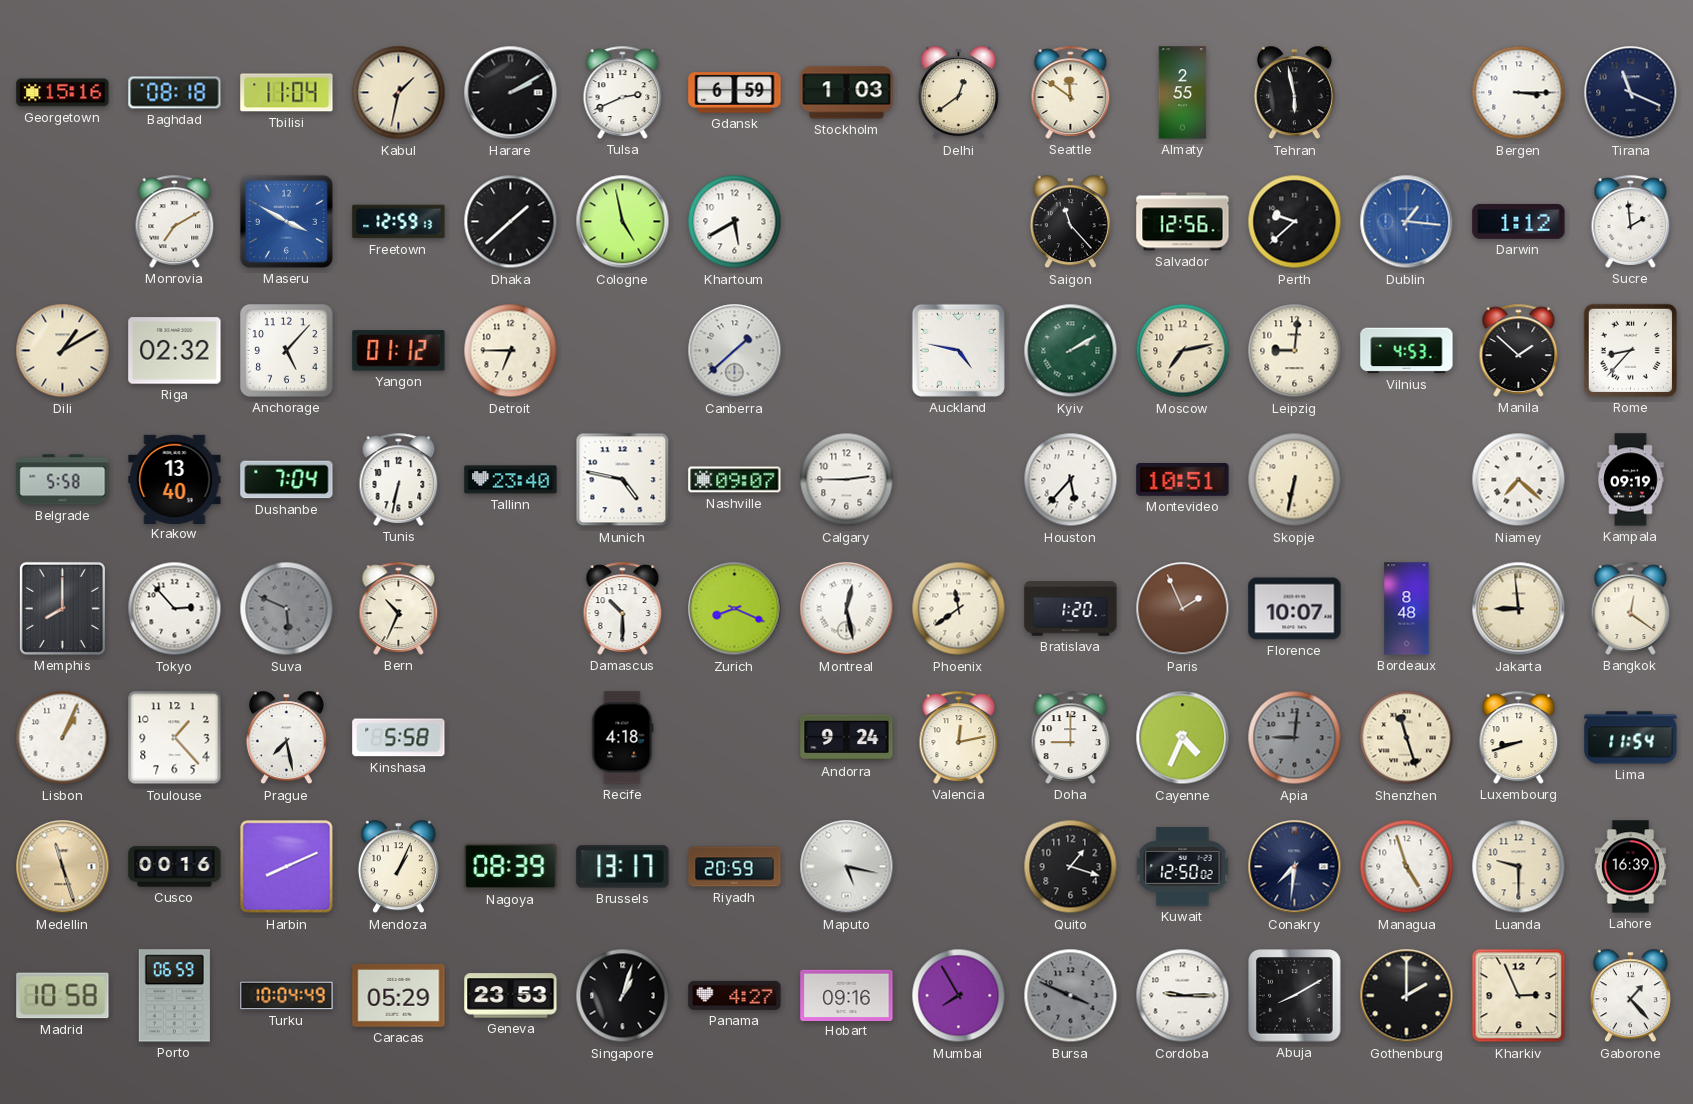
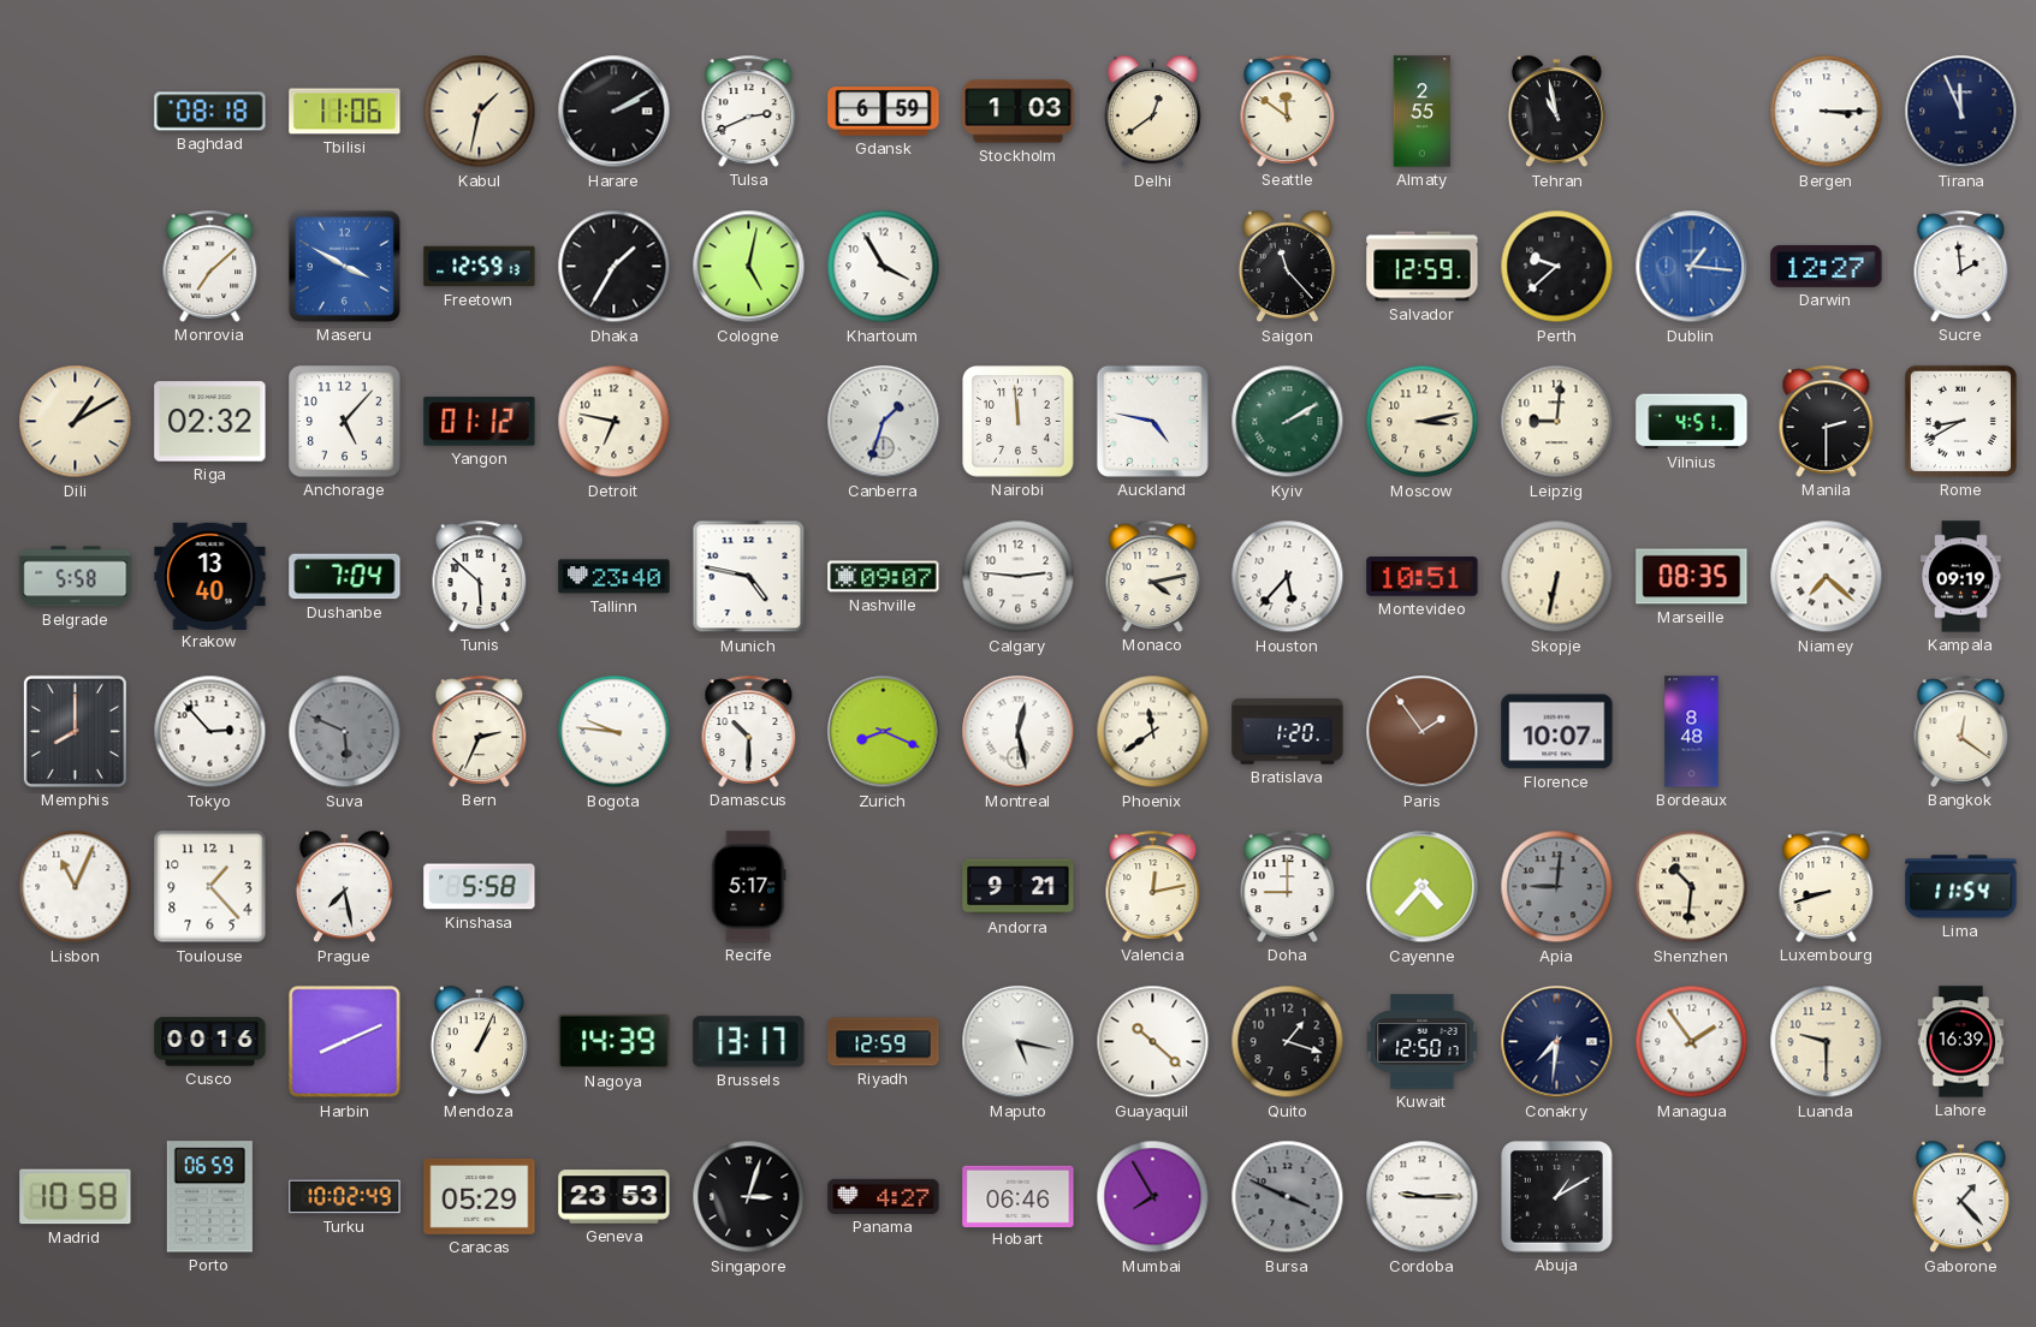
Georgetown: 15:16 -> none (63, 93)
Tbilisi: 11:04 -> 11:06 (345, 112)
Tehran: 5:58 -> 10:58 (1556, 112)
Tirana: 11:19 -> 11:56 (1961, 112)
Monrovia: 7:10 -> 7:08 (210, 266)
Dhaka: 1:38 -> 1:35 (615, 267)
Cologne: 4:58 -> 5:02 (749, 267)
Khartoum: 5:40 -> 3:55 (884, 267)
Salvador: 12:56 -> 12:59 (1423, 267)
Darwin: 1:12 -> 12:27 (1827, 266)
Detroit: 6:45 -> 6:47 (615, 422)
Canberra: 1:38 -> 1:33 (884, 422)
Nairobi: none -> 11:59 (1019, 422)
Moscow: 7:13 -> 3:13 (1423, 422)
Vilnius: 4:53 -> 4:51 (1692, 422)
Manila: 1:52 -> 2:30 (1827, 421)
Rome: 8:37 -> 8:40 (1960, 421)
Tunis: 6:32 -> 5:52 (480, 576)
Calgary: 2:45 -> 2:46 (1019, 577)
Monaco: none -> 4:13 (1153, 576)
Marseille: none -> 08:35 (1692, 577)
Bern: 10:34 -> 2:34 (480, 731)
Bogota: none -> 9:46 (615, 732)
Paris: 1:56 -> 1:54 (1423, 732)
Jakarta: 8:59 -> none (1519, 609)
Lisbon: 1:04 -> 11:04 (76, 887)
Recife: 4:18 -> 5:17 (749, 887)
Andorra: 9:24 -> 9:21 (1019, 887)
Cayenne: 4:34 -> 4:37 (1423, 887)
Shenzhen: 11:27 -> 10:31 (1692, 887)
Medellin: 11:27 -> none (63, 867)
Nagoya: 08:39 -> 14:39 (615, 1041)
Riyadh: 20:59 -> 12:59 (884, 1042)
Guayaquil: none -> 10:22 (1153, 1042)
Kuwait: 12:50:02 -> 12:50:17 (1423, 1042)
Managua: 4:57 -> 1:54 (1692, 1042)
Turku: 10:04 -> 10:02 (345, 1197)
Singapore: 1:03 -> 3:03 (749, 1197)
Hobart: 09:16 -> 06:46 (1019, 1196)
Abuja: 8:10 -> 1:10 (1557, 1197)
Gothenburg: 2:00 -> none (1407, 996)
Kharkiv: 2:56 -> none (1519, 996)
